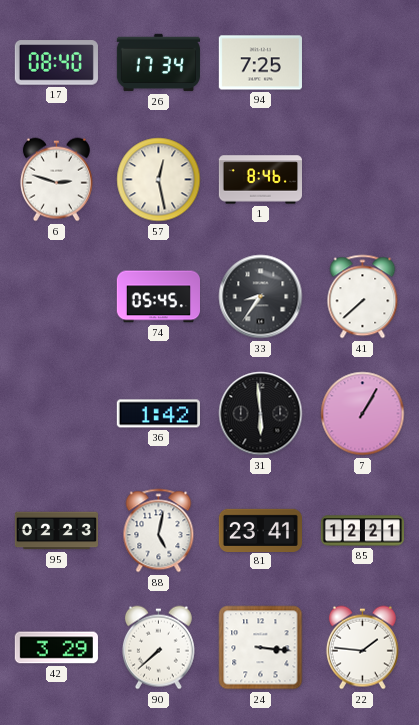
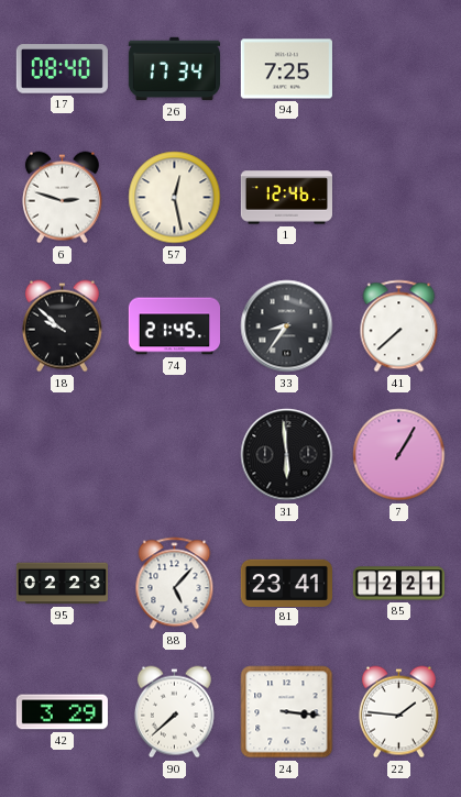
1: 8:46 -> 12:46 (286, 198)
18: none -> 9:52 (62, 326)
74: 05:45 -> 21:45 (174, 326)
36: 1:42 -> none (158, 414)
88: 5:02 -> 5:07 (175, 584)
